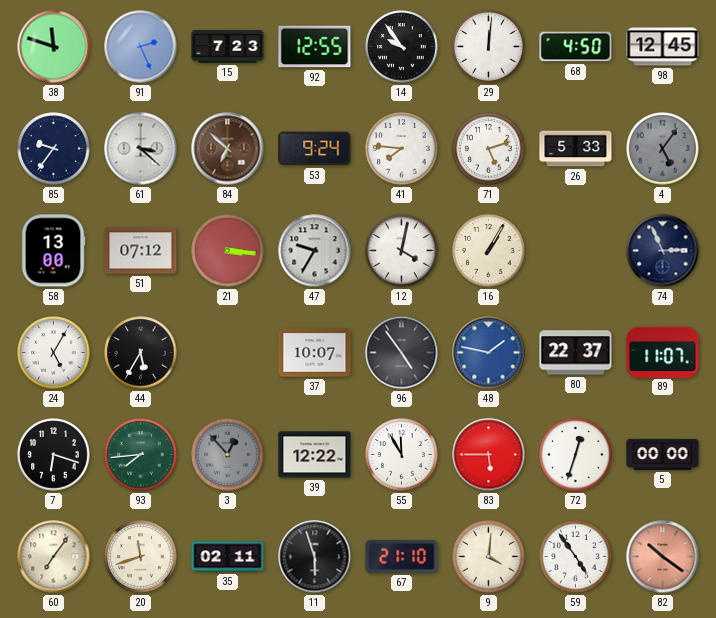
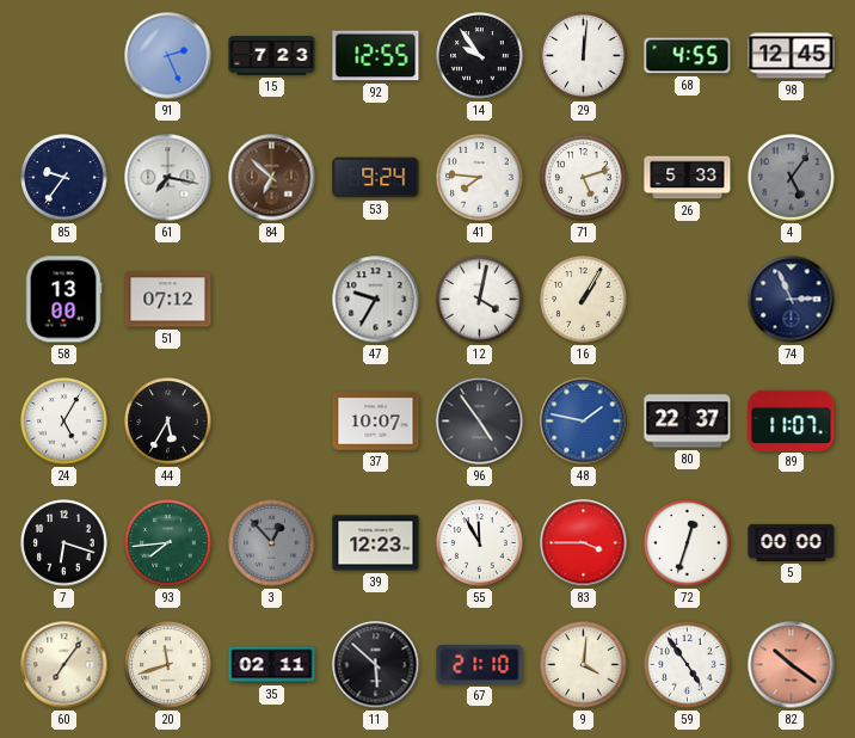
38: 11:48 -> none (54, 47)
68: 4:50 -> 4:55 (688, 56)
61: 3:22 -> 7:17 (168, 178)
21: 3:16 -> none (228, 251)
39: 12:22 -> 12:23 (376, 543)
83: 5:45 -> 3:45 (584, 543)
11: 5:57 -> 5:52 (376, 665)
